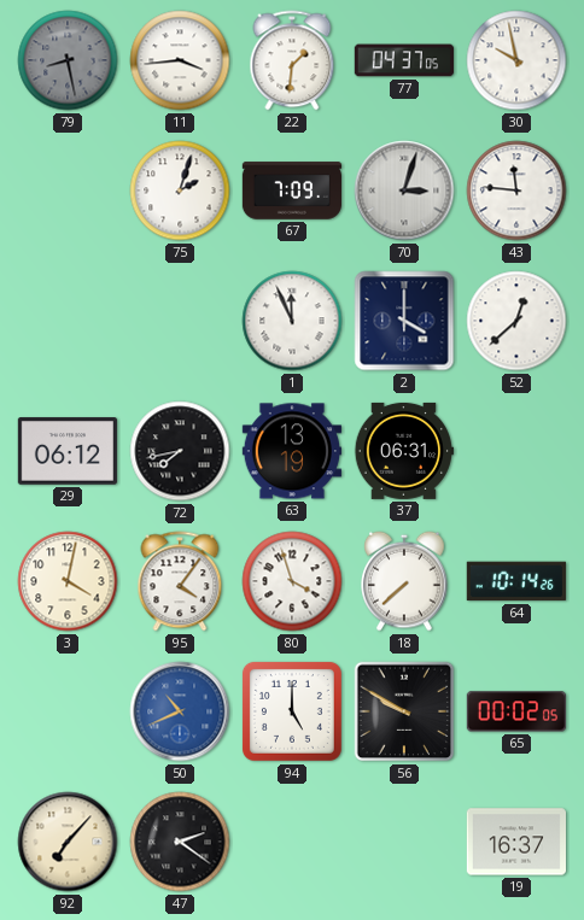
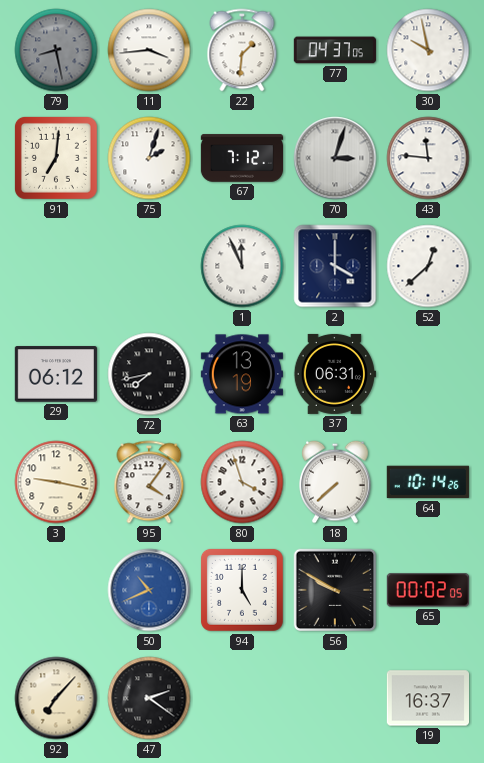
91: none -> 7:01 (56, 158)
67: 7:09 -> 7:12 (241, 158)
3: 4:02 -> 9:17 (56, 482)
